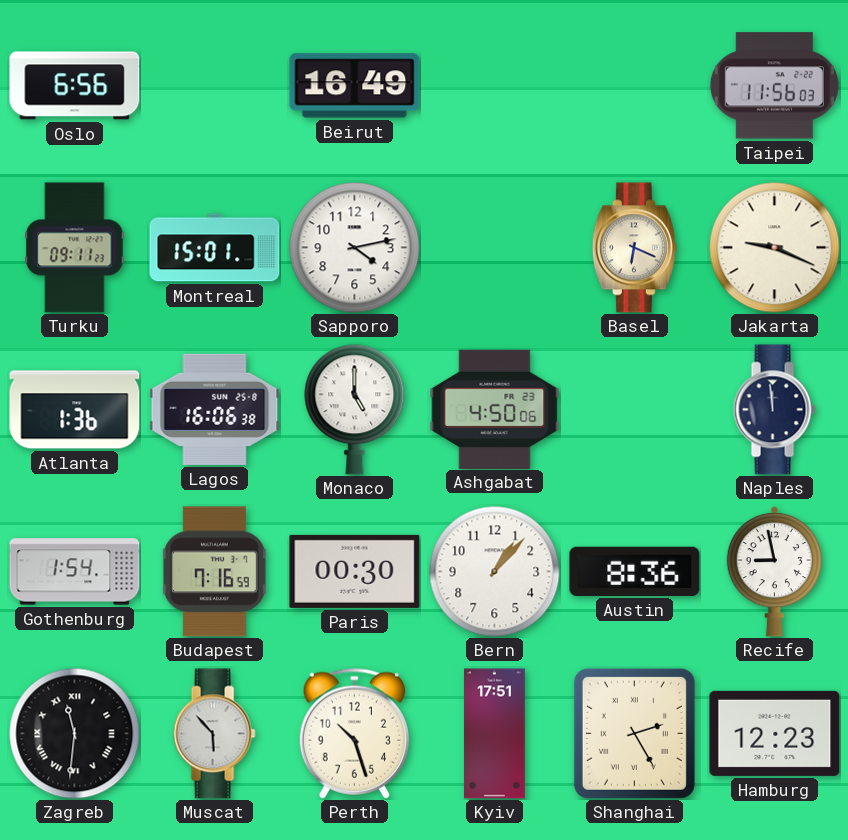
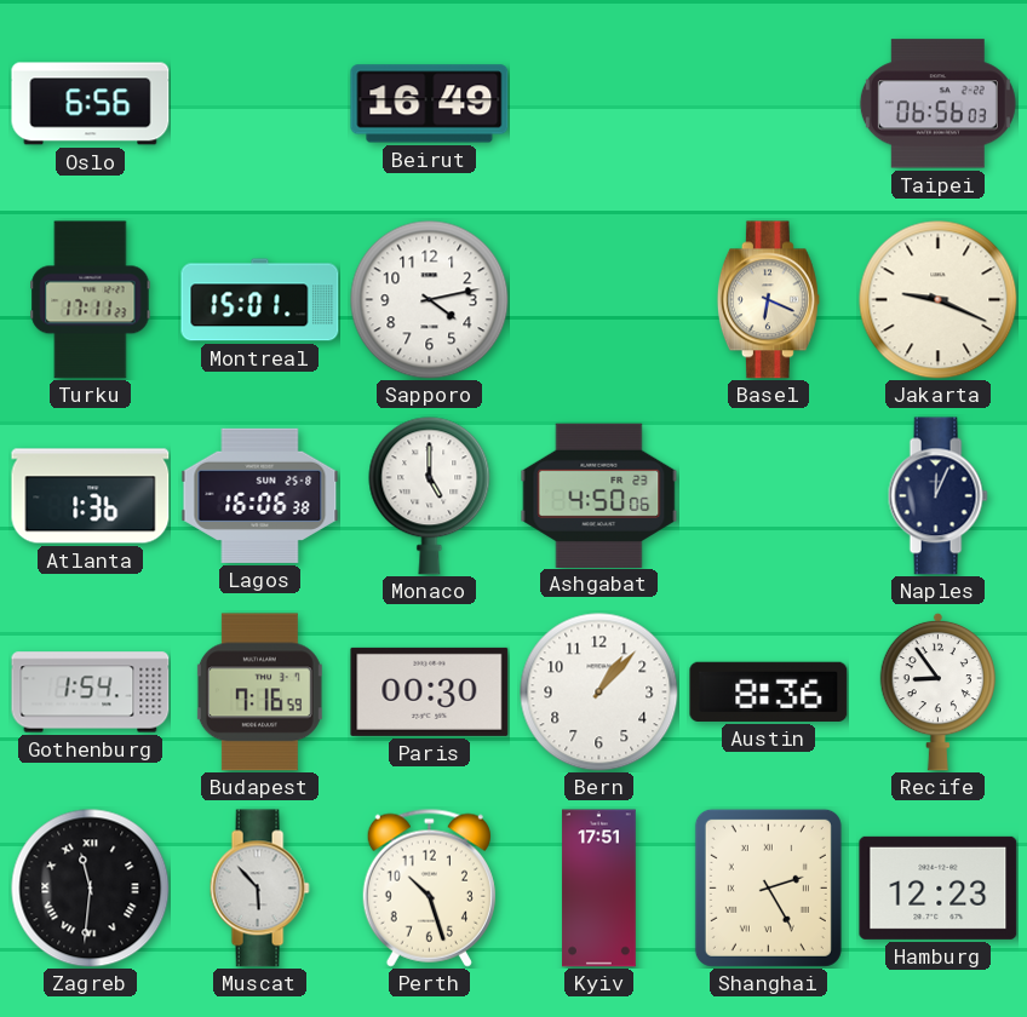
Taipei: 11:56 -> 06:56 (937, 104)
Turku: 09:11 -> 17:11 (91, 300)
Naples: 11:59 -> 12:04 (937, 496)
Recife: 8:58 -> 8:54 (937, 691)
